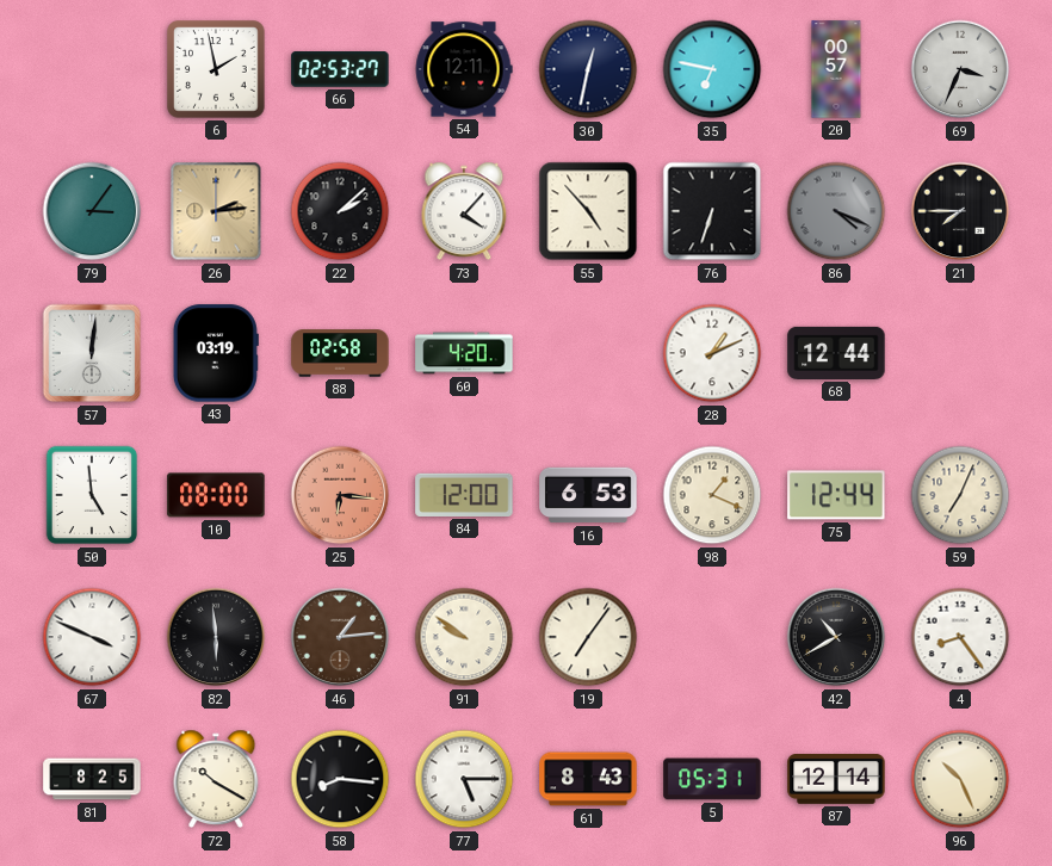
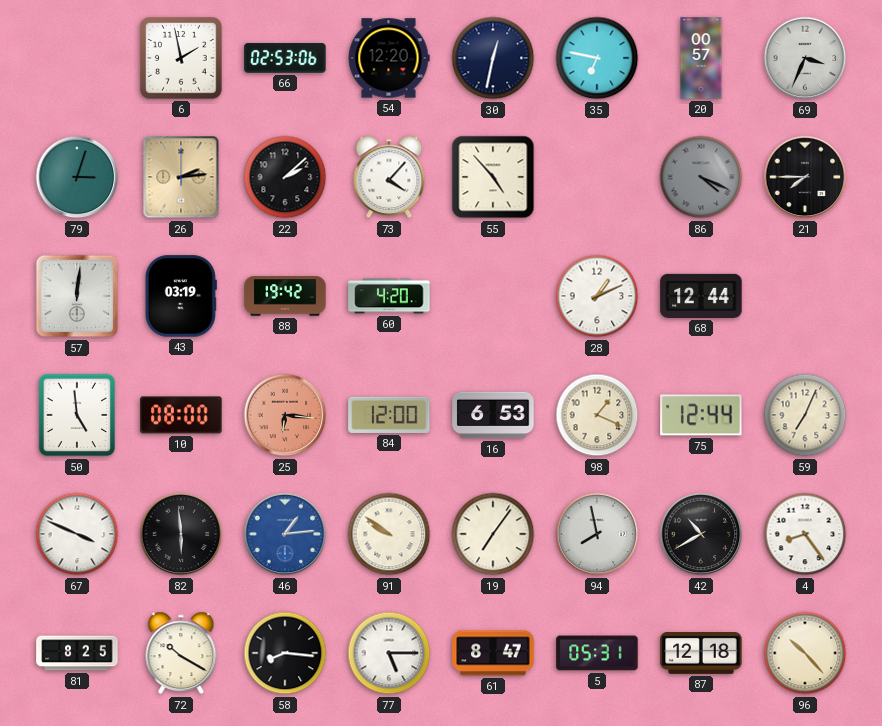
66: 02:53:27 -> 02:53:06 (285, 58)
54: 12:11 -> 12:20 (389, 58)
79: 3:06 -> 3:03 (77, 177)
76: 6:33 -> none (712, 211)
88: 02:58 -> 19:42 (285, 296)
46 dial: brown -> blue (285, 534)
94: none -> 7:58 (597, 534)
61: 8:43 -> 8:47 (493, 653)
87: 12:14 -> 12:18 (701, 654)
96: 10:26 -> 10:23 (805, 653)
